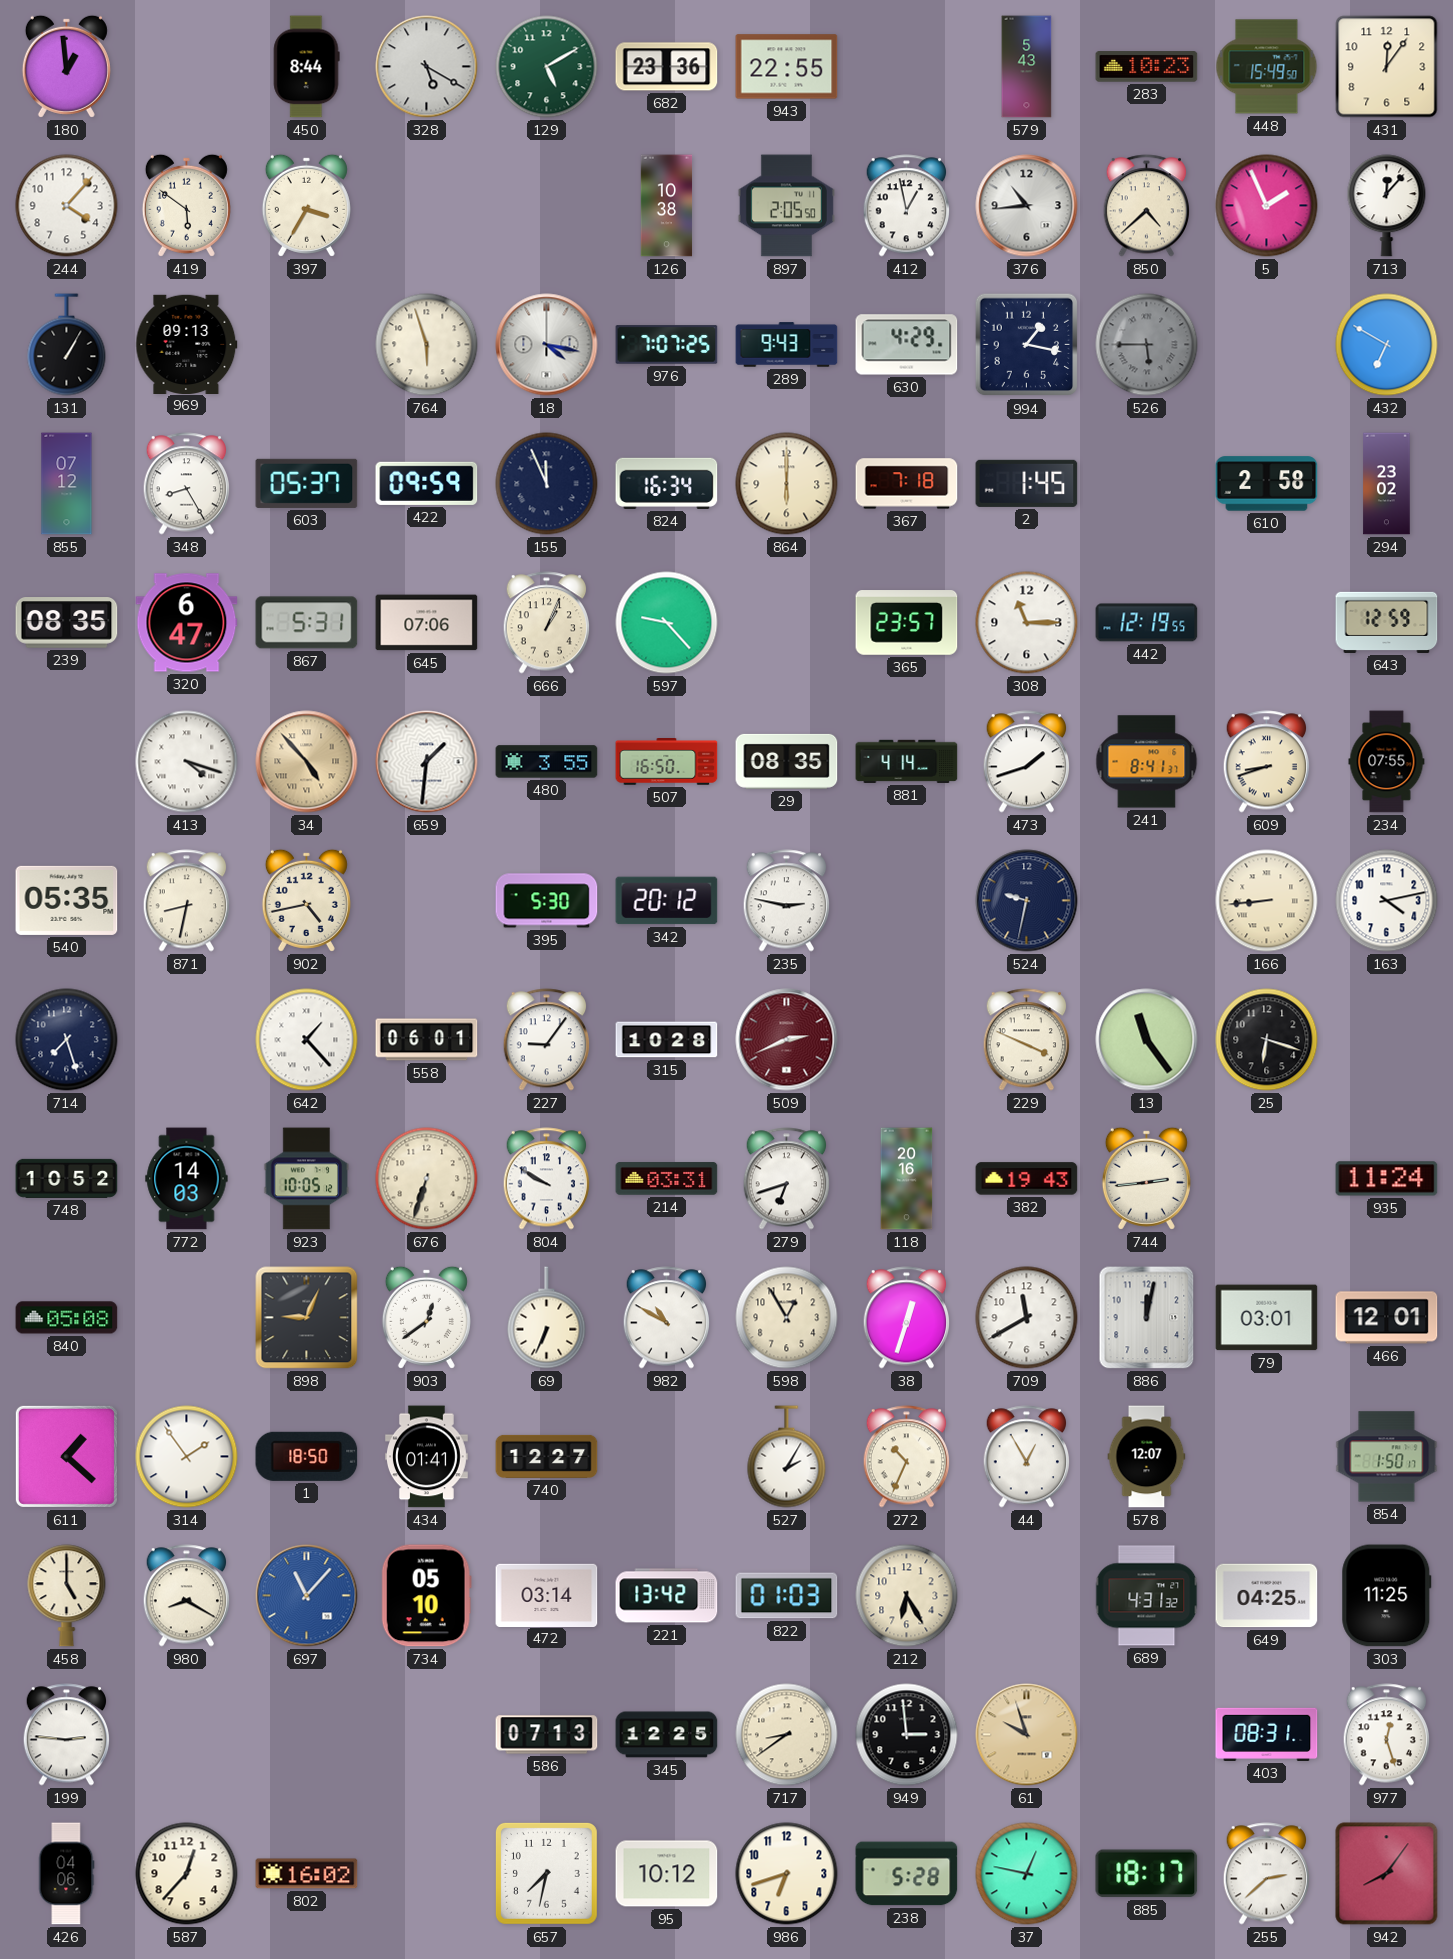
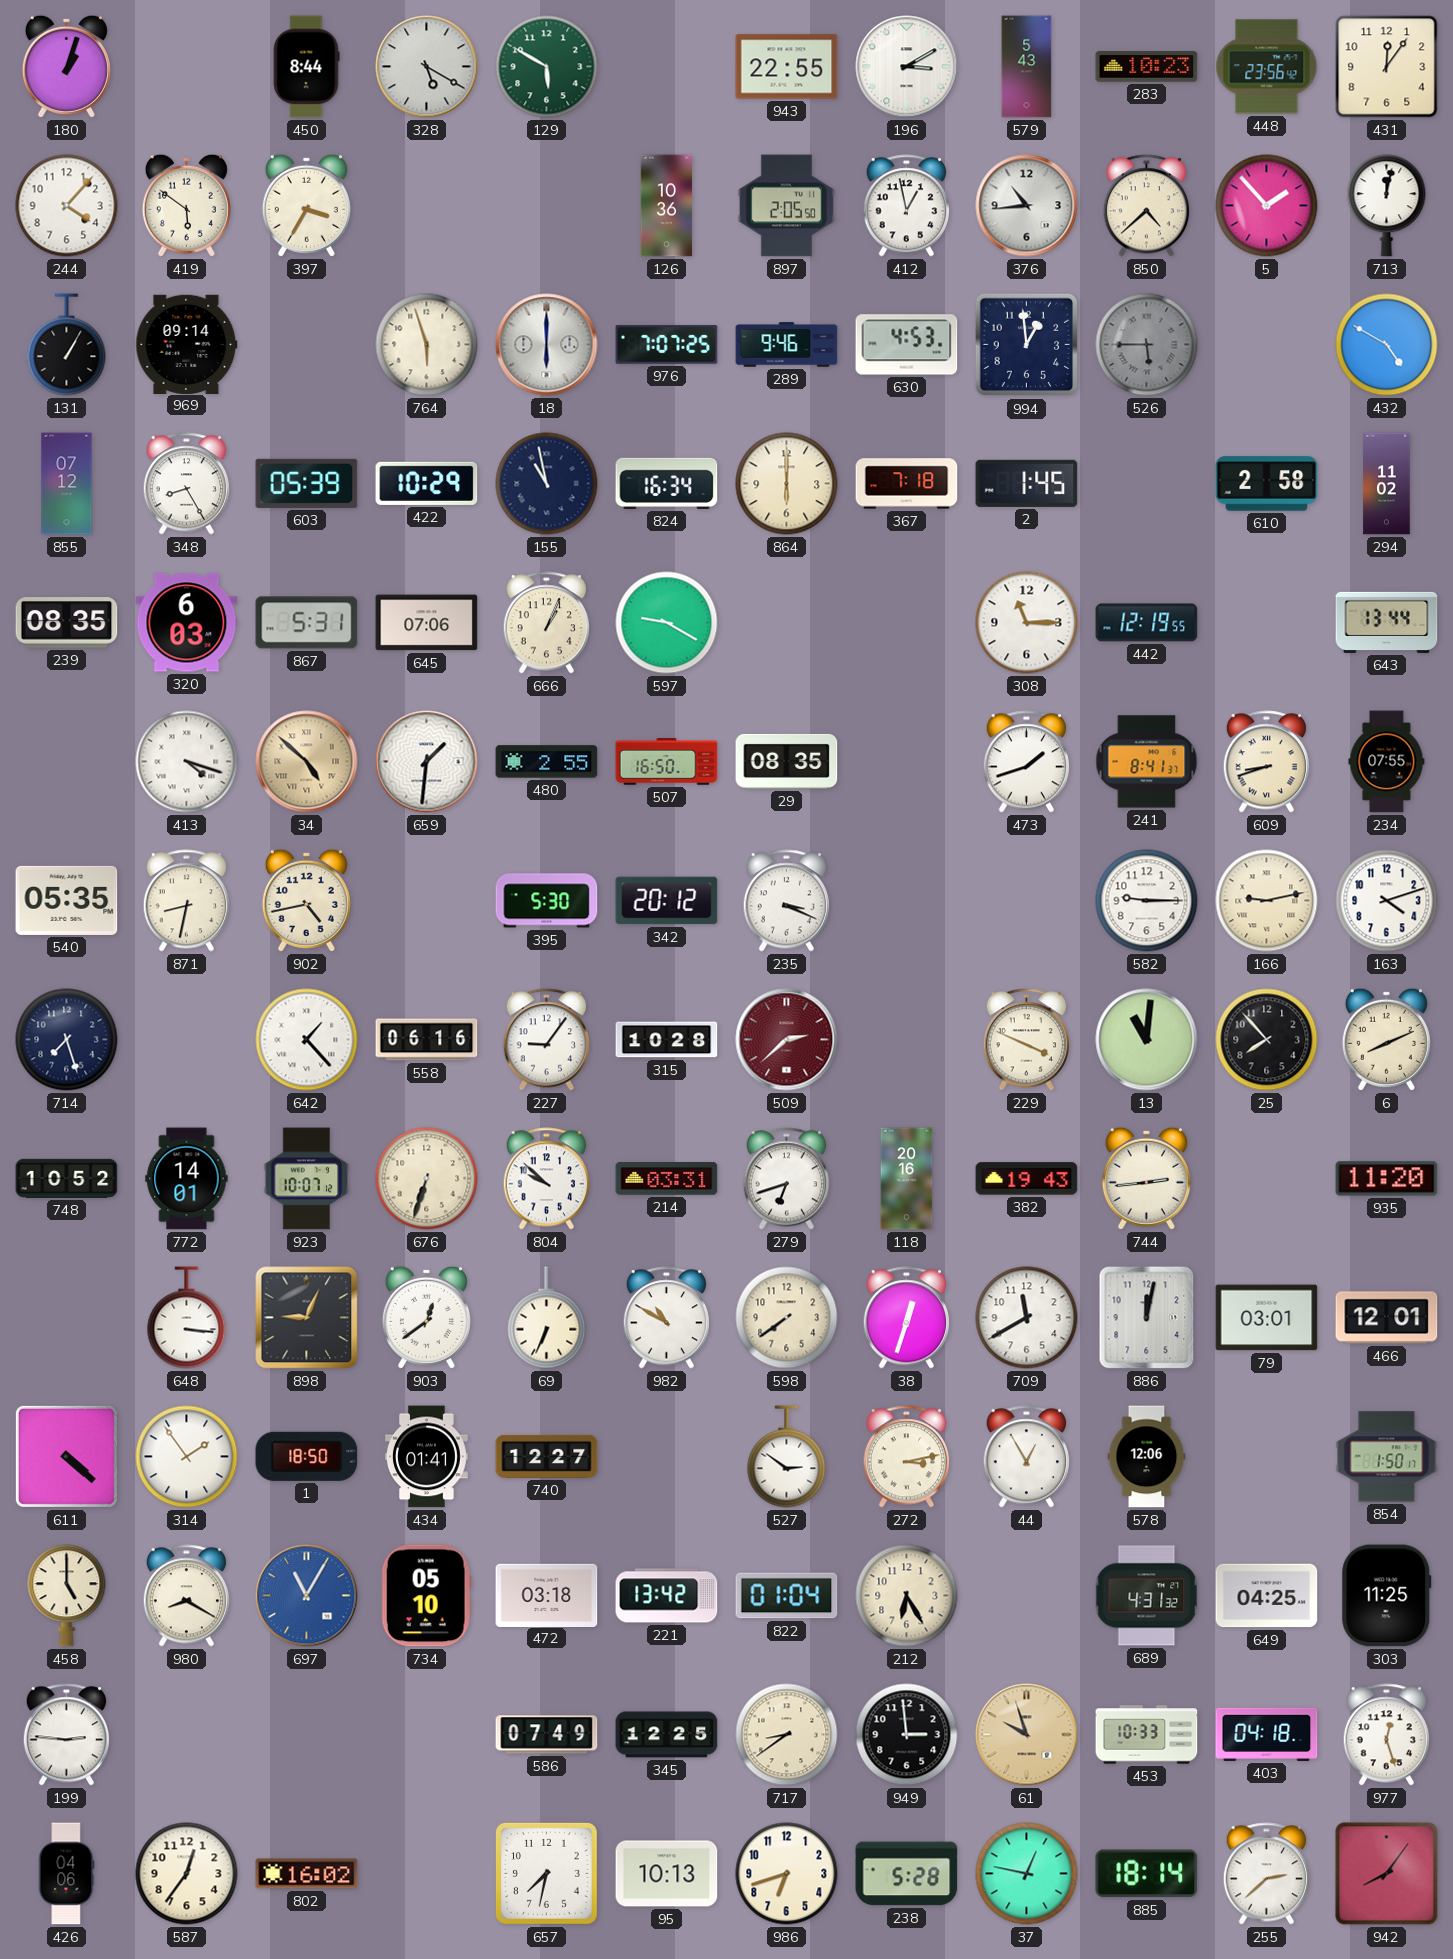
180: 12:59 -> 1:03 (66, 66)
129: 5:10 -> 5:50 (547, 67)
682: 23:36 -> none (667, 67)
196: none -> 3:10 (907, 67)
448: 15:49 -> 23:56 (1267, 67)
126: 10:38 -> 10:36 (667, 206)
5: 1:56 -> 1:53 (1267, 206)
713: 12:07 -> 12:02 (1387, 206)
969: 09:13 -> 09:14 (187, 344)
18: 4:17 -> 6:00 (547, 345)
289: 9:43 -> 9:46 (787, 345)
630: 4:29 -> 4:53 (907, 345)
994: 1:17 -> 12:59 (1027, 345)
432: 6:50 -> 4:50 (1387, 345)
603: 05:37 -> 05:39 (307, 483)
422: 09:59 -> 10:29 (427, 483)
155: 11:56 -> 10:58 (547, 484)
294: 23:02 -> 11:02 (1387, 484)
320: 6:47 -> 6:03 (187, 623)
597: 9:23 -> 9:20 (667, 623)
365: 23:57 -> none (907, 623)
643: 12:59 -> 13:44 (1387, 622)
34: 4:53 -> 4:52 (307, 762)
480: 3:55 -> 2:55 (547, 762)
881: 4:14 -> none (907, 761)
235: 2:47 -> 3:19 (786, 901)
524: 9:32 -> none (1027, 901)
582: none -> 9:15 (1147, 901)
166: 8:44 -> 9:13 (1267, 901)
163: 4:13 -> 4:12 (1387, 901)
558: 06:01 -> 06:16 (427, 1040)
509: 2:41 -> 2:38 (787, 1040)
13: 11:24 -> 11:01 (1147, 1040)
25: 6:18 -> 7:53 (1267, 1040)
6: none -> 8:11 (1386, 1039)
772: 14:03 -> 14:01 (187, 1179)
923: 10:05 -> 10:07 (307, 1179)
804: 9:50 -> 9:52 (546, 1179)
935: 11:24 -> 11:20 (1387, 1179)
840: 05:08 -> none (67, 1318)
648: none -> 3:16 (187, 1318)
598: 12:55 -> 7:39 (787, 1318)
611: 1:22 -> 4:22 (66, 1456)
527: 2:05 -> 2:51 (787, 1457)
272: 10:34 -> 3:13 (906, 1457)
578: 12:07 -> 12:06 (1147, 1457)
697: 11:07 -> 11:05 (307, 1596)
472: 03:14 -> 03:18 (547, 1595)
822: 01:03 -> 01:04 (787, 1596)
586: 07:13 -> 07:49 (547, 1735)
453: none -> 10:33 (1147, 1735)
403: 08:31 -> 04:18 (1267, 1734)
587: 12:37 -> 12:36 (187, 1874)
95: 10:12 -> 10:13 (667, 1874)
885: 18:17 -> 18:14 (1147, 1874)
